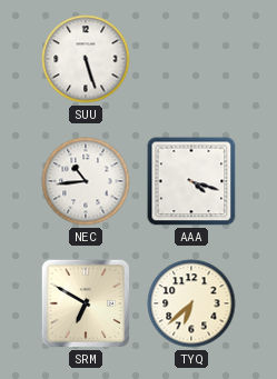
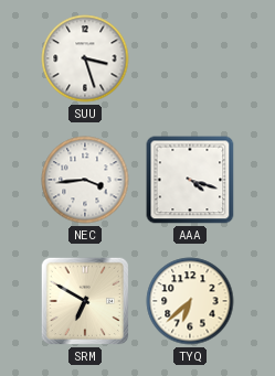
SUU: 5:27 -> 3:27 (85, 58)
NEC: 10:44 -> 3:44 (85, 180)
